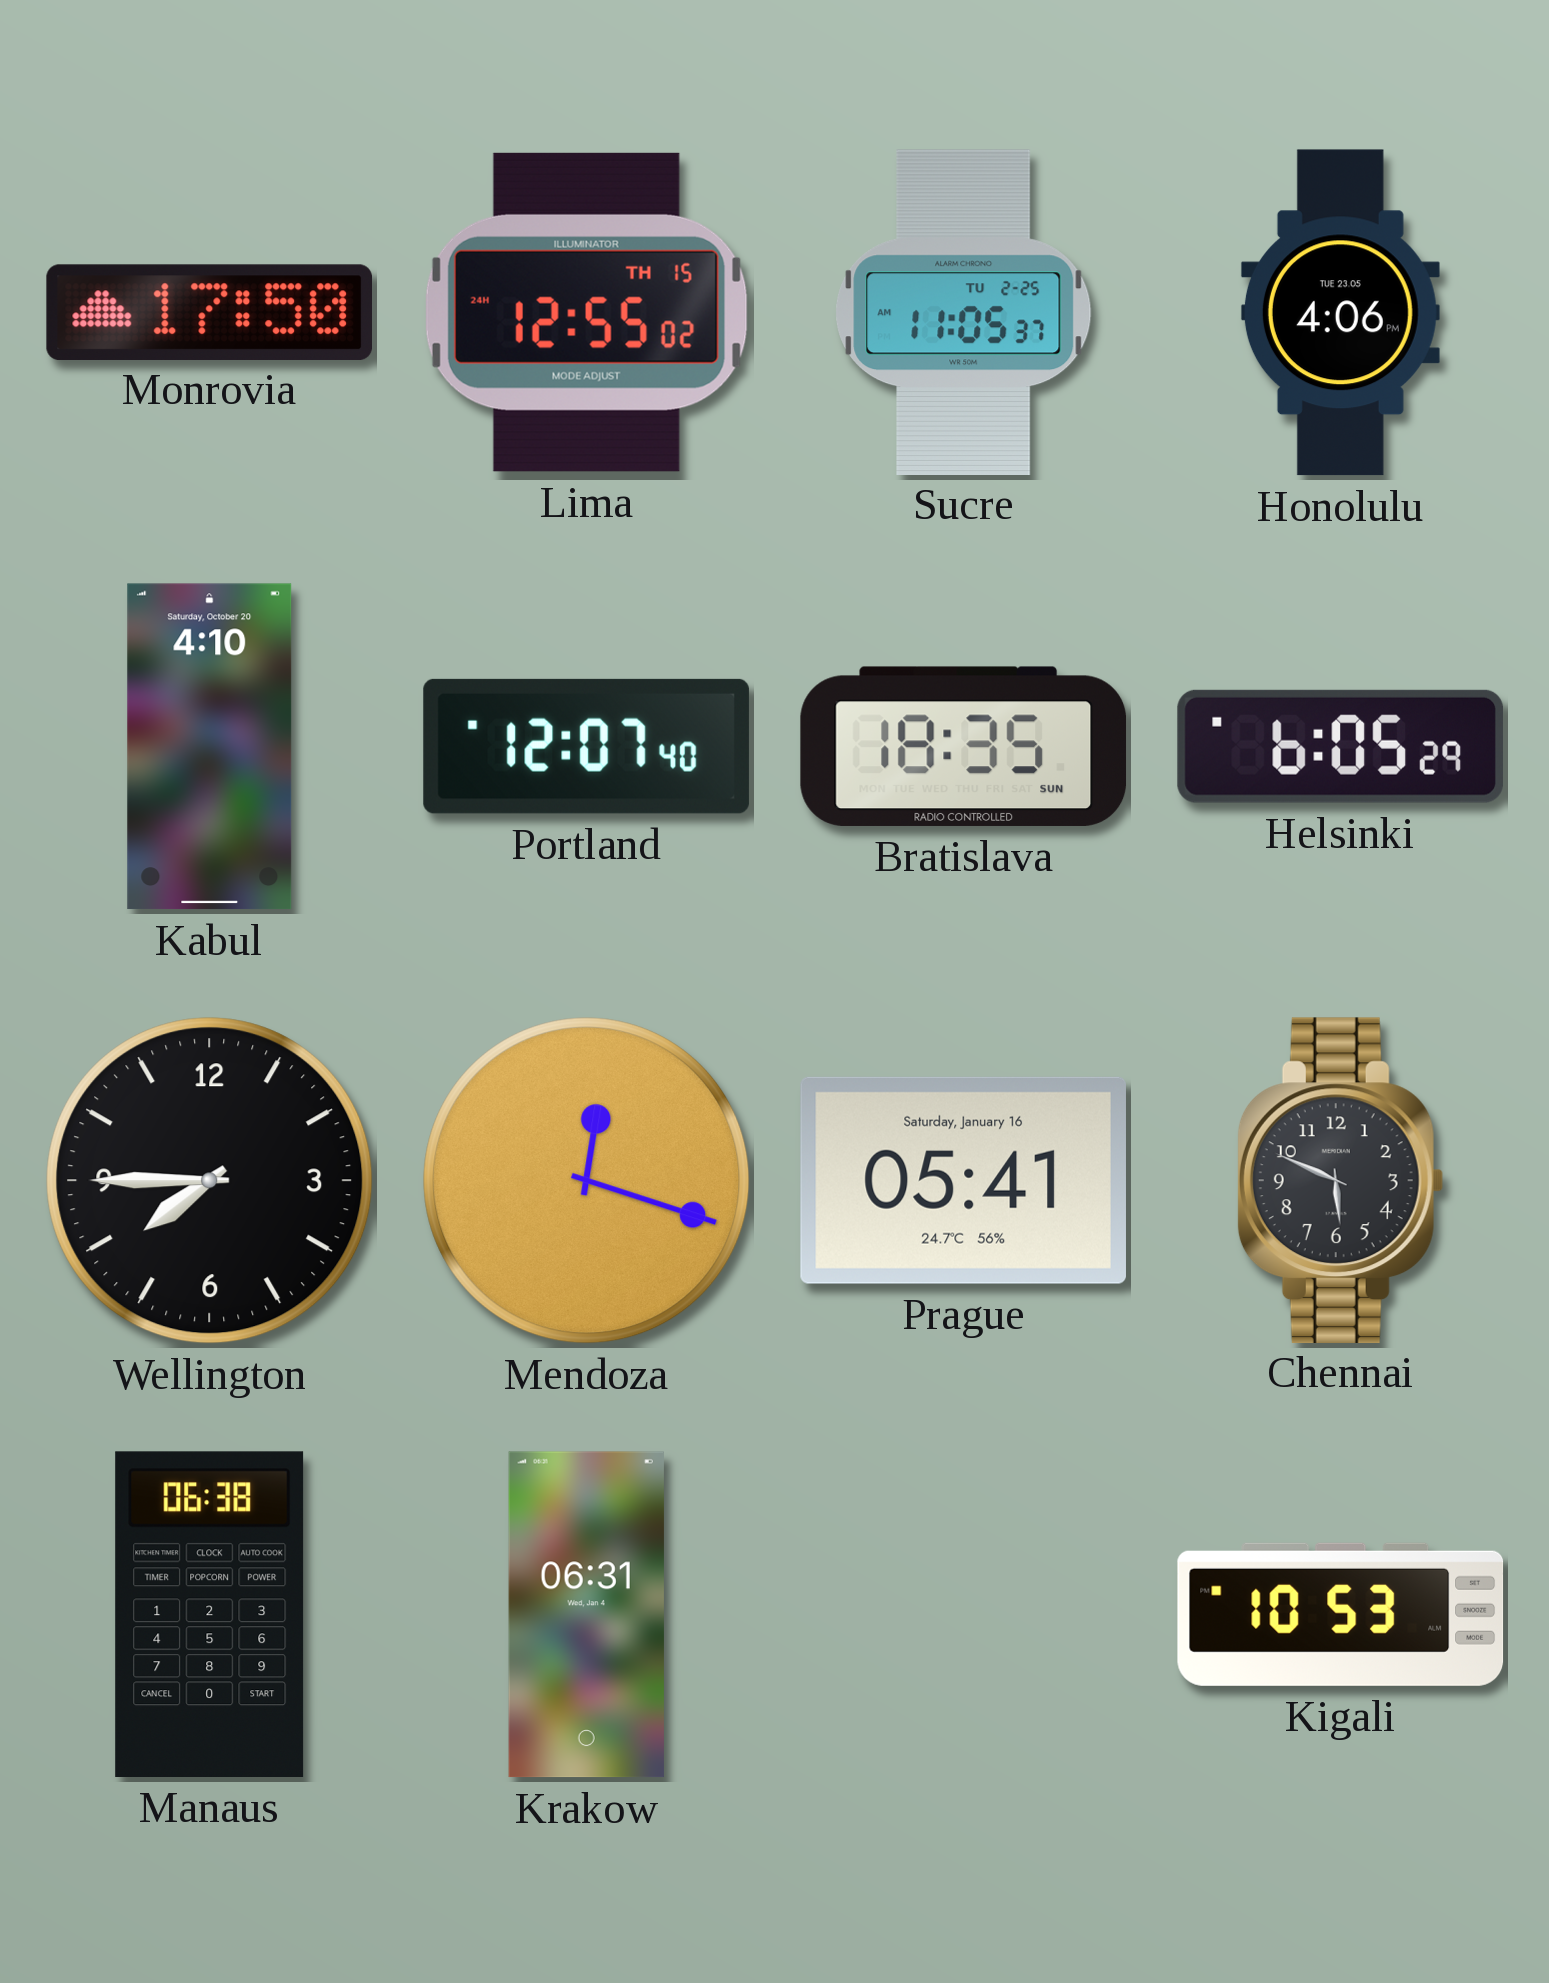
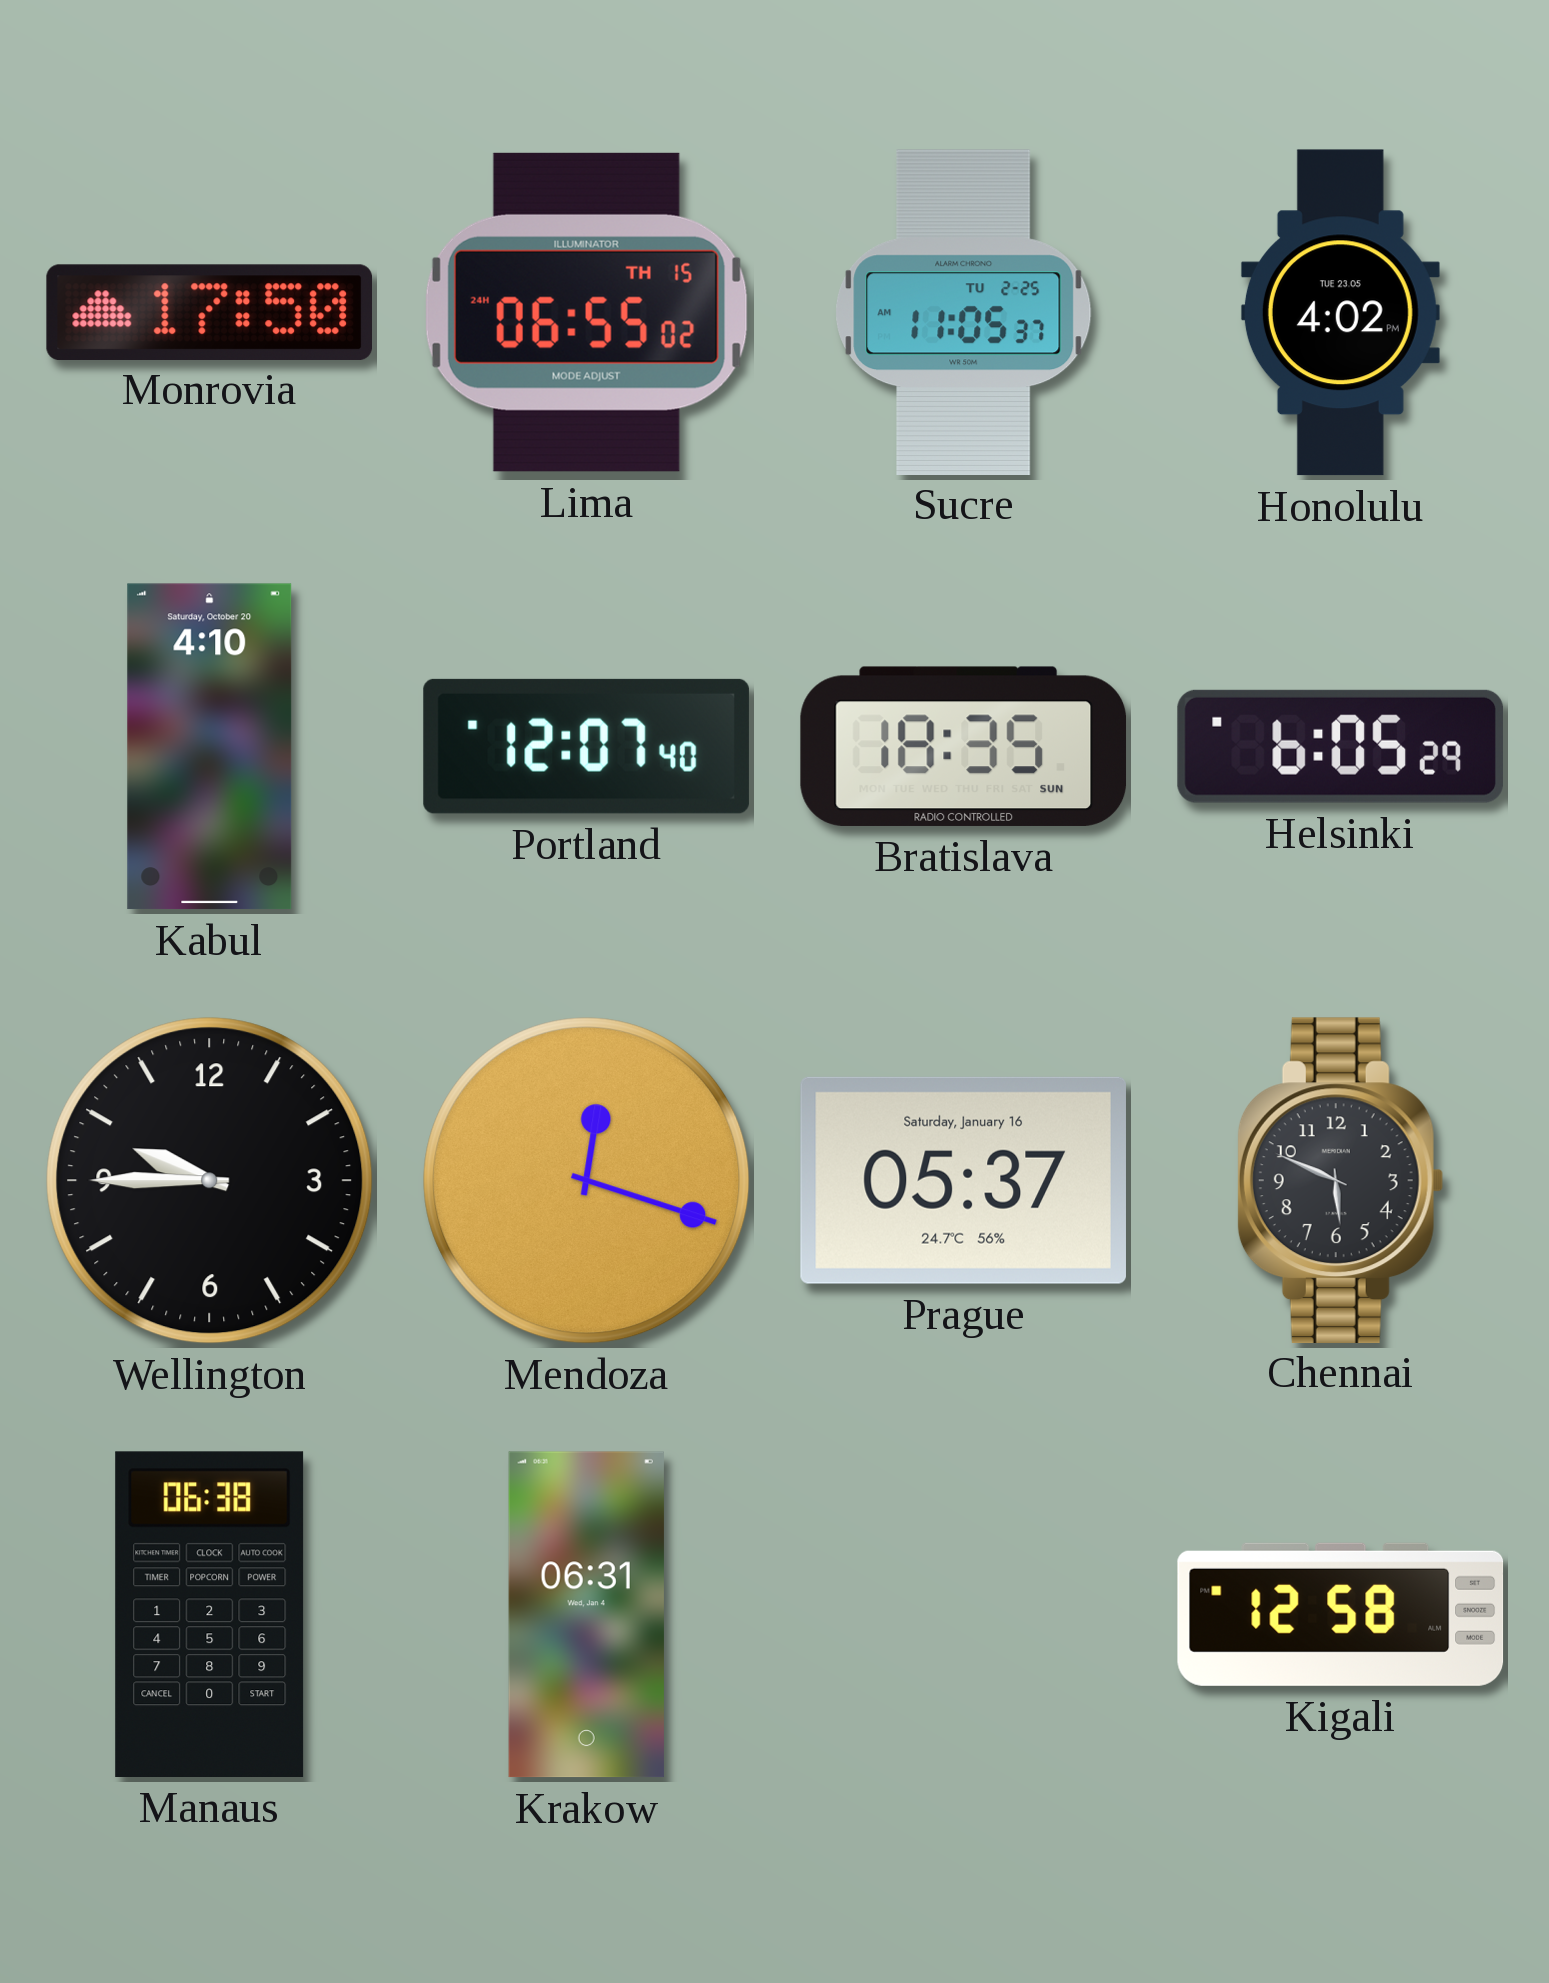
Lima: 12:55 -> 06:55 (586, 312)
Honolulu: 4:06 -> 4:02 (1340, 313)
Wellington: 7:45 -> 9:45 (210, 1181)
Prague: 05:41 -> 05:37 (963, 1180)
Kigali: 10:53 -> 12:58 (1341, 1614)
